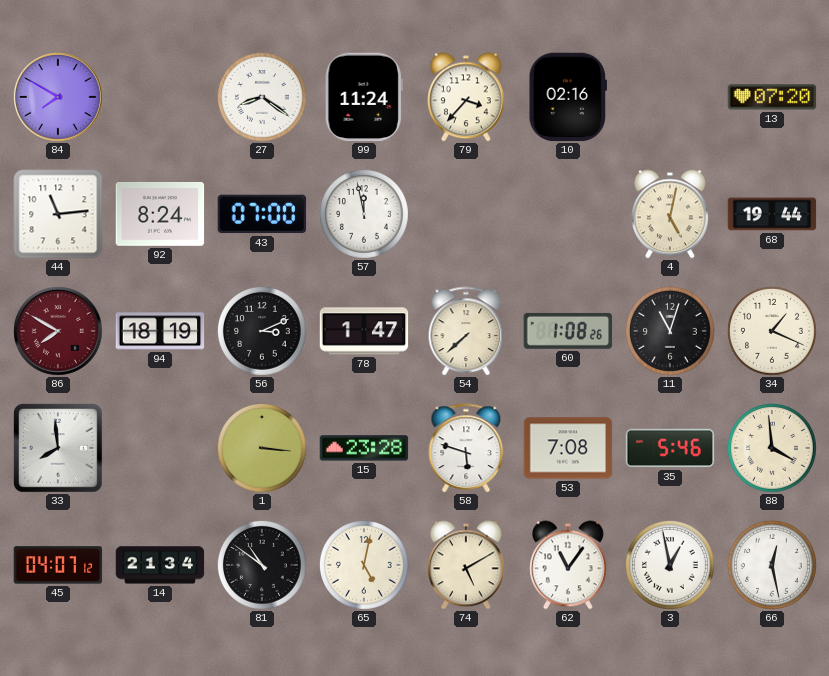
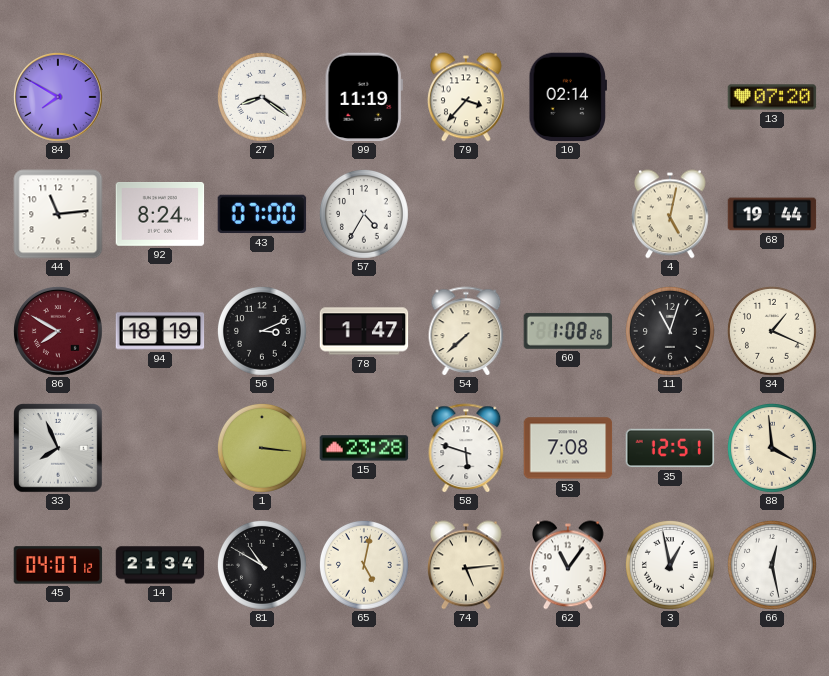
99: 11:24 -> 11:19 (364, 97)
10: 02:16 -> 02:14 (567, 97)
57: 11:58 -> 4:35 (365, 215)
33: 7:59 -> 7:56 (59, 449)
35: 5:46 -> 12:51 (670, 448)
81: 10:51 -> 10:50 (263, 566)
74: 5:10 -> 5:14 (467, 565)
